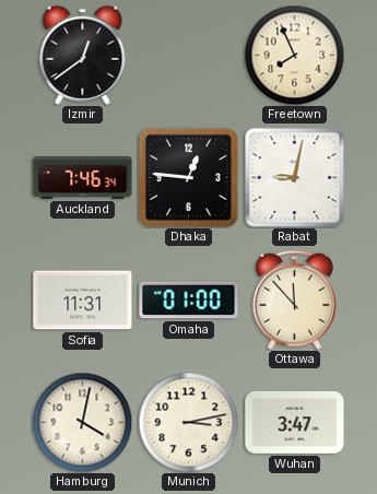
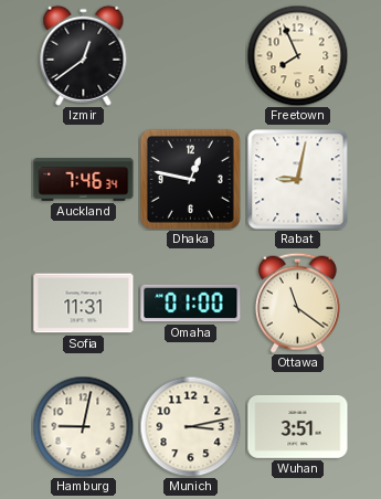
Dhaka: 12:46 -> 12:47 (190, 179)
Ottawa: 11:53 -> 11:21 (297, 302)
Hamburg: 4:02 -> 9:02 (83, 426)
Wuhan: 3:47 -> 3:51 (298, 426)
